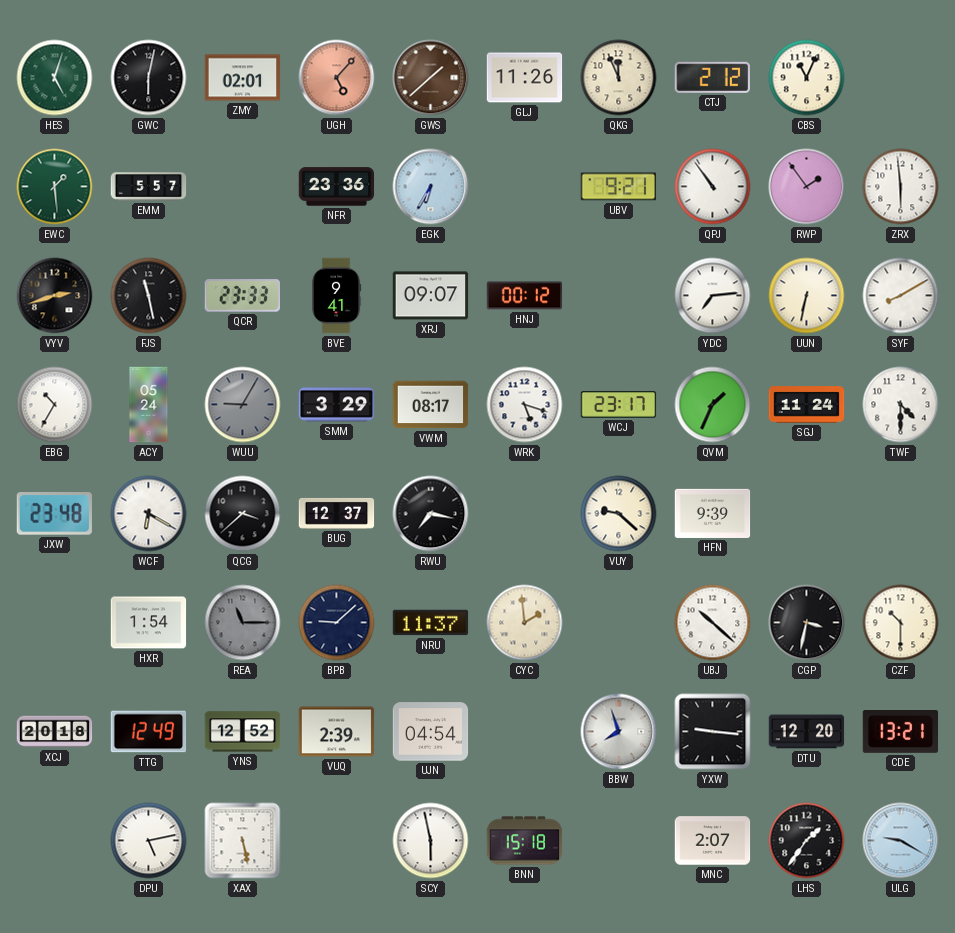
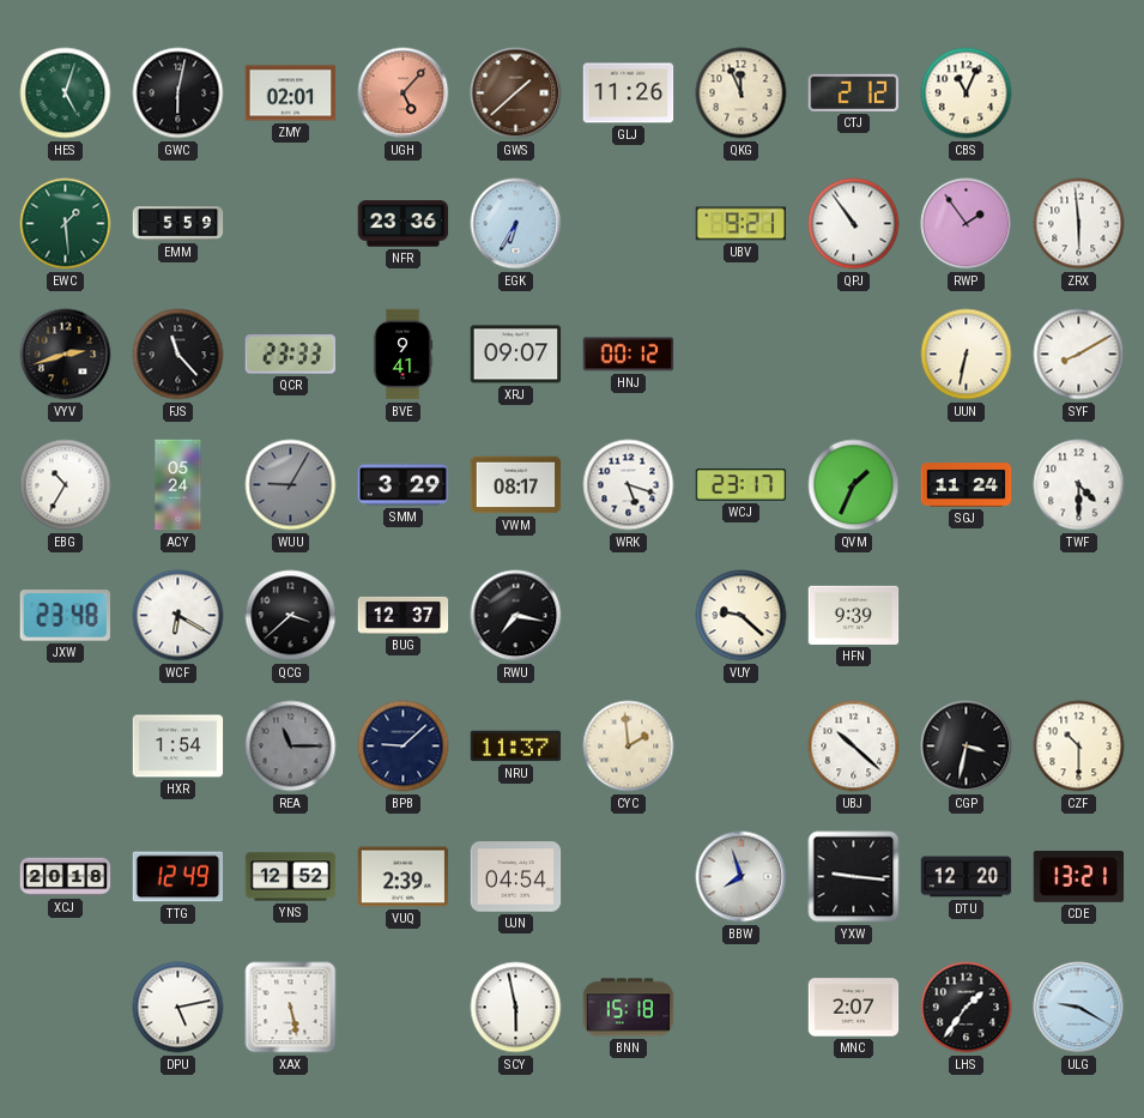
EMM: 5:57 -> 5:59 (178, 224)
FJS: 11:28 -> 11:23 (178, 355)
YDC: 7:14 -> none (713, 296)
